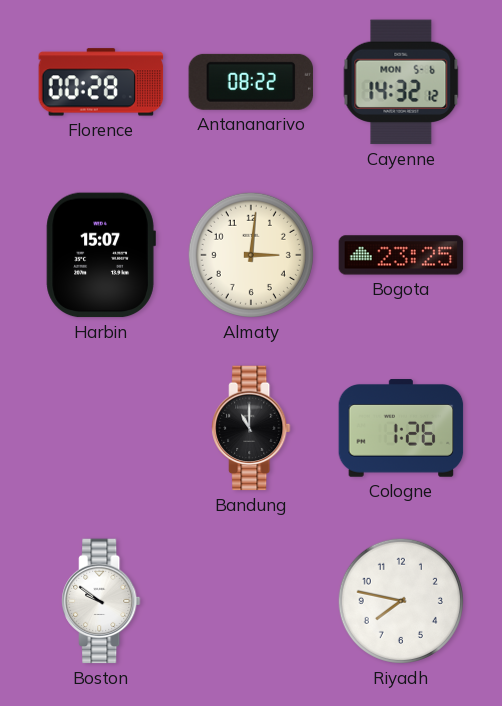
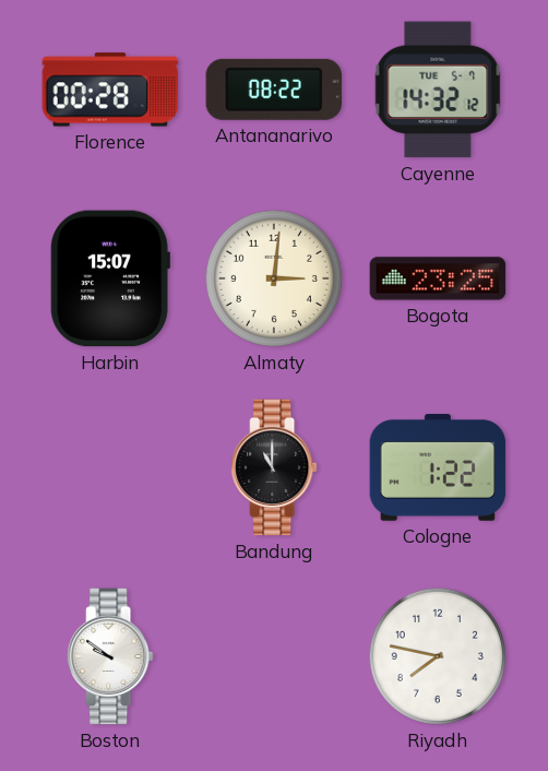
Cayenne date: MON 5-6 -> TUE 5-7 (438, 90)
Cologne: 1:26 -> 1:22 (438, 467)
